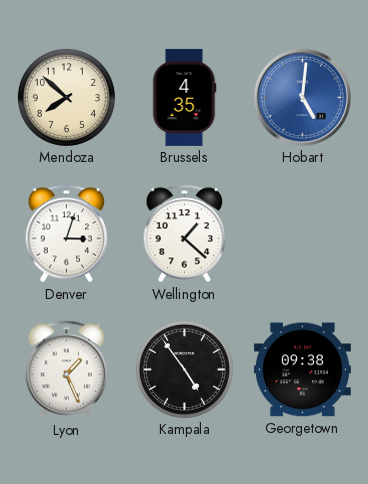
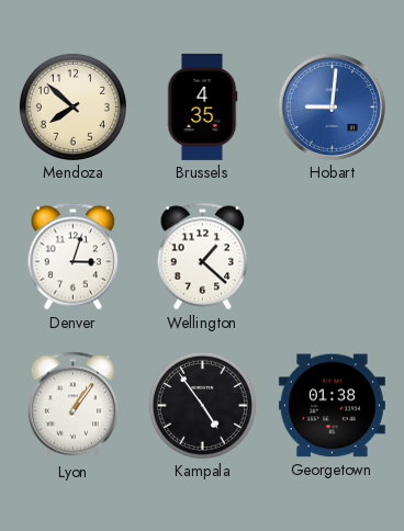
Hobart: 5:01 -> 9:01 (332, 106)
Lyon: 1:26 -> 1:06 (74, 406)
Georgetown: 09:38 -> 01:38 (332, 406)
